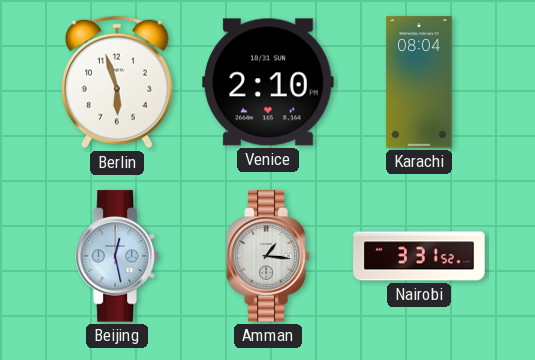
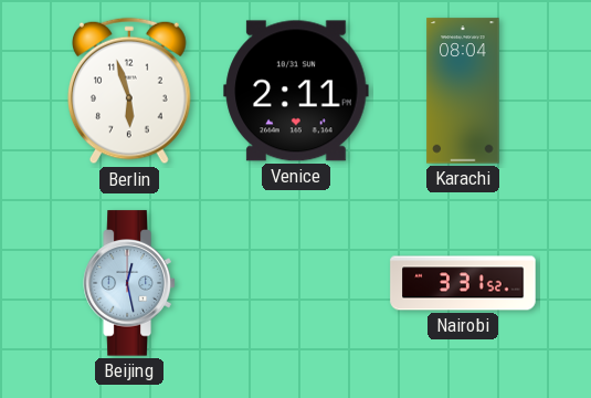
Venice: 2:10 -> 2:11 (296, 91)
Amman: 1:16 -> none (268, 256)
